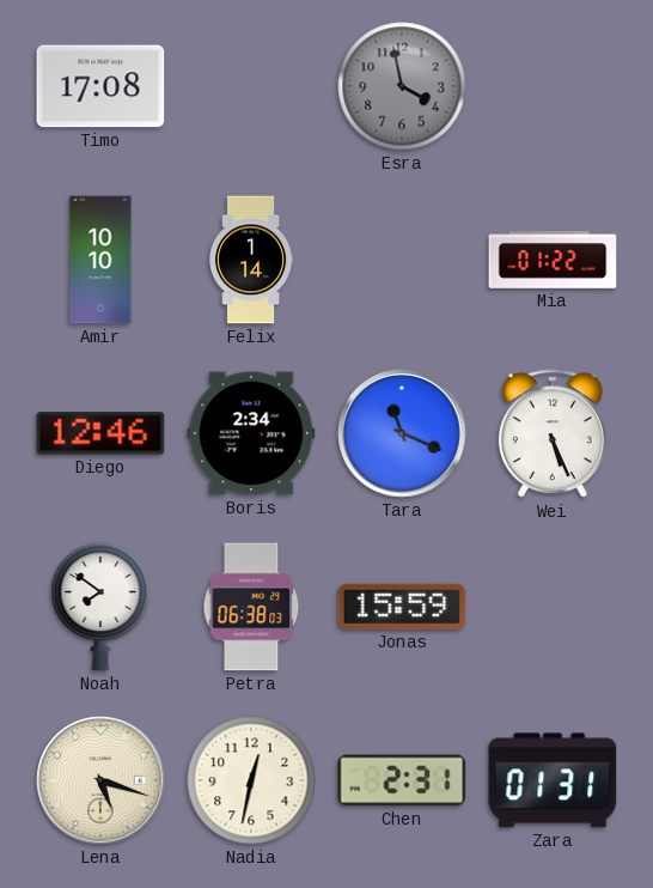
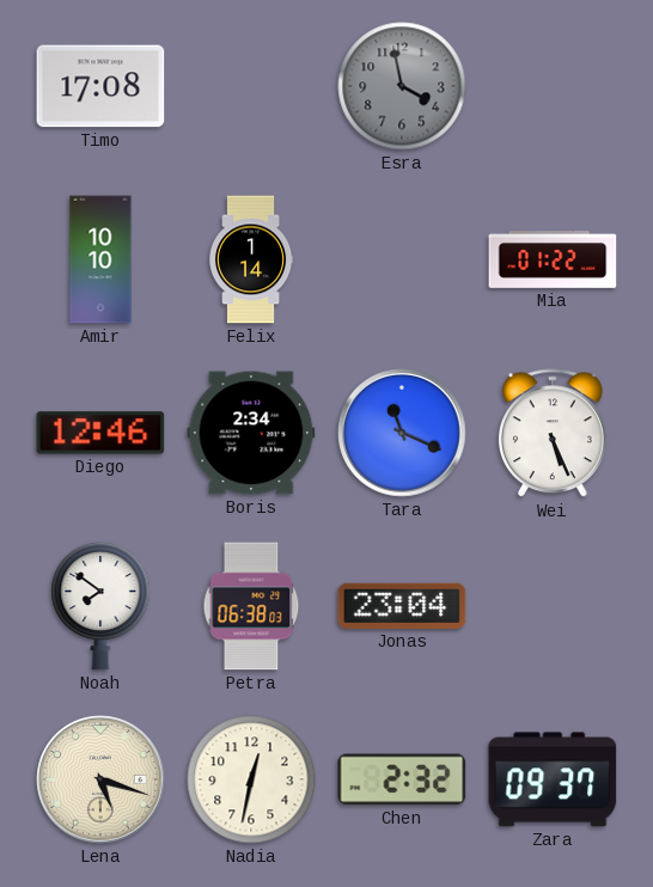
Jonas: 15:59 -> 23:04 (402, 606)
Chen: 2:31 -> 2:32 (402, 779)
Zara: 01:31 -> 09:37 (553, 779)
